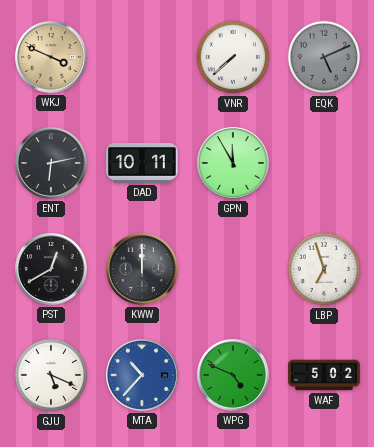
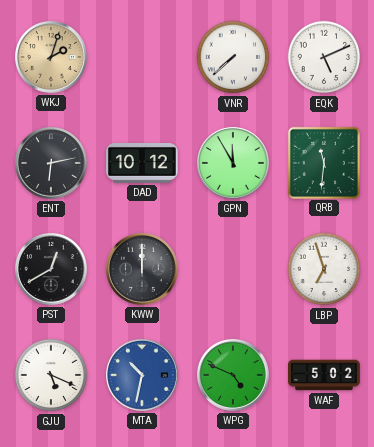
WKJ: 3:49 -> 2:03 (51, 57)
EQK dial: grey -> white (324, 57)
DAD: 10:11 -> 10:12 (142, 164)
QRB: none -> 11:31 (323, 162)
MTA: 10:37 -> 10:32 (142, 375)
